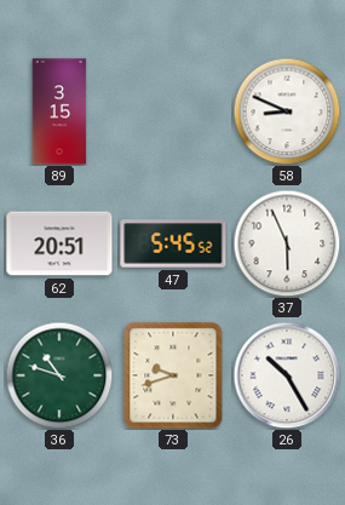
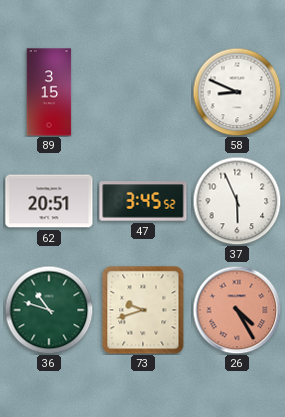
47: 5:45 -> 3:45 (143, 201)
26: 10:25 -> 4:25 (237, 310)
26 dial: white -> salmon (237, 310)
